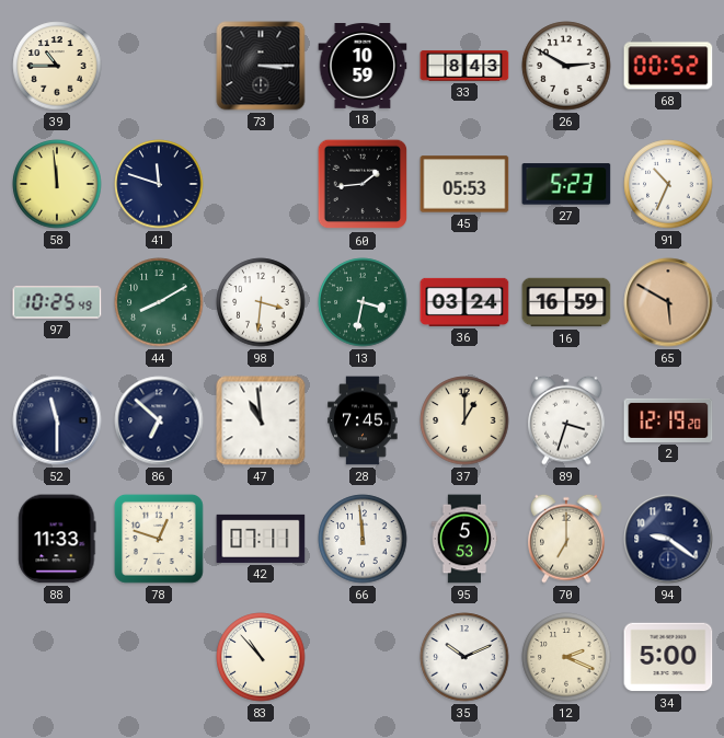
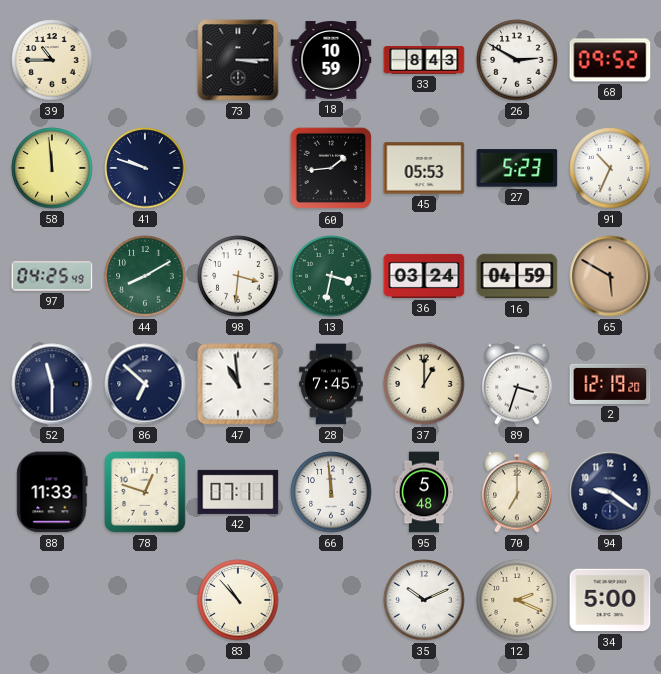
68: 00:52 -> 09:52 (610, 60)
41: 11:48 -> 9:48 (145, 168)
97: 10:25 -> 04:25 (52, 276)
16: 16:59 -> 04:59 (517, 276)
95: 5:53 -> 5:48 (424, 492)
